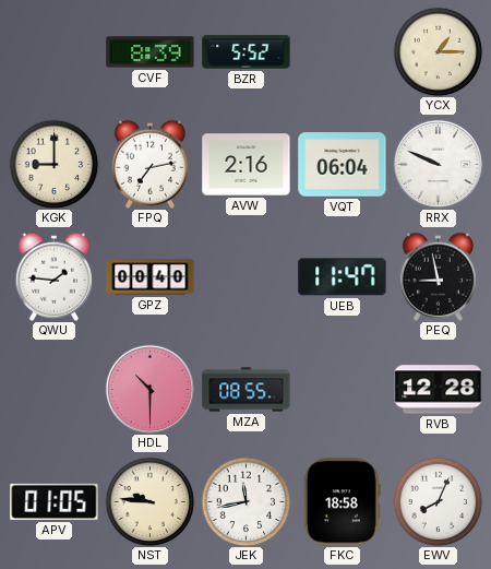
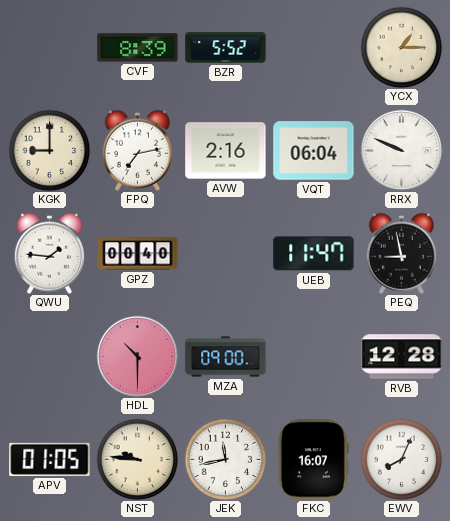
MZA: 08:55 -> 09:00 (226, 357)
FKC: 18:58 -> 16:07 (313, 460)
